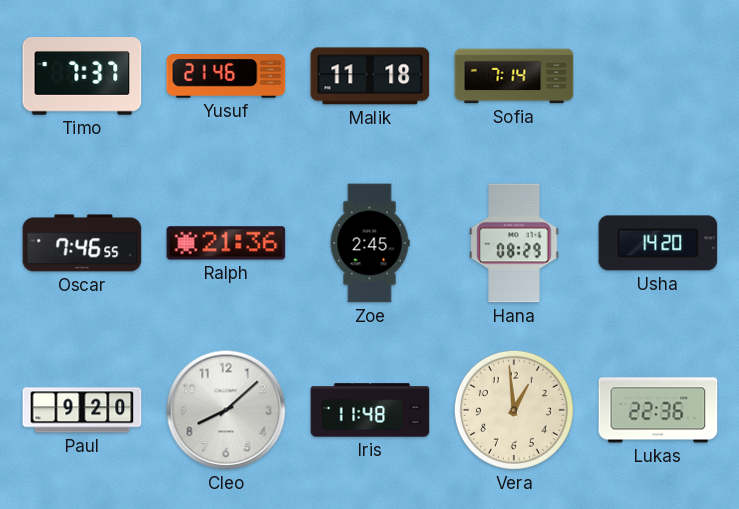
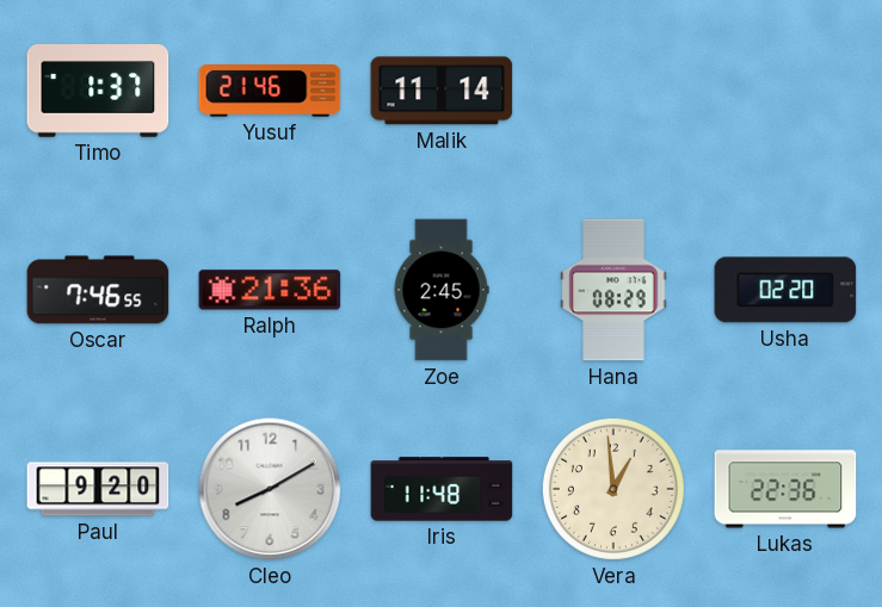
Timo: 7:37 -> 1:37 (98, 92)
Malik: 11:18 -> 11:14 (442, 91)
Sofia: 7:14 -> none (514, 76)
Usha: 14:20 -> 02:20 (785, 290)
Cleo: 8:08 -> 8:10 (270, 489)
